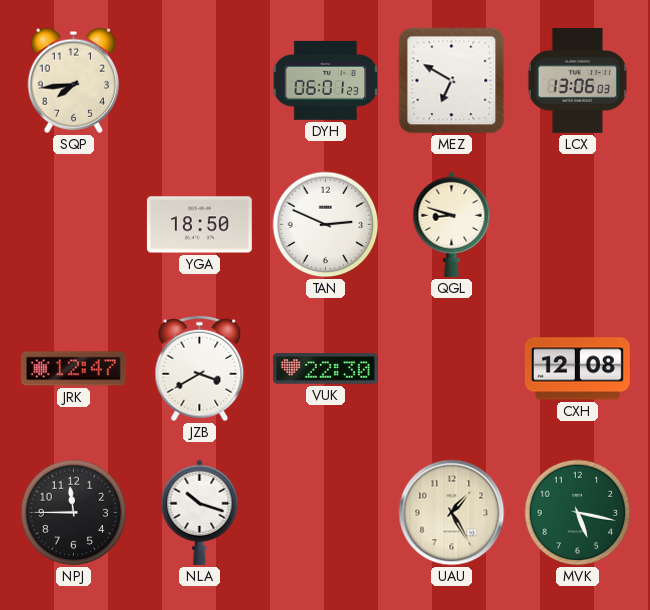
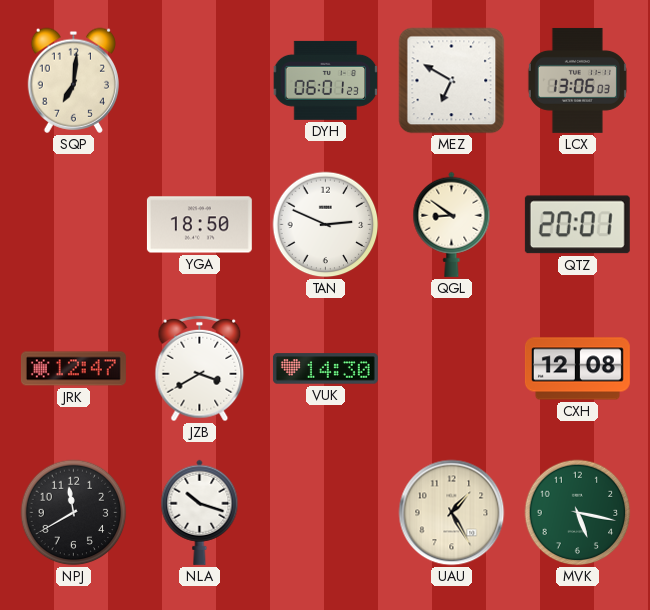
SQP: 7:44 -> 7:01 (73, 80)
QGL: 8:48 -> 8:51 (452, 224)
QTZ: none -> 20:01 (577, 225)
VUK: 22:30 -> 14:30 (325, 369)
NPJ: 11:45 -> 11:40 (74, 513)
